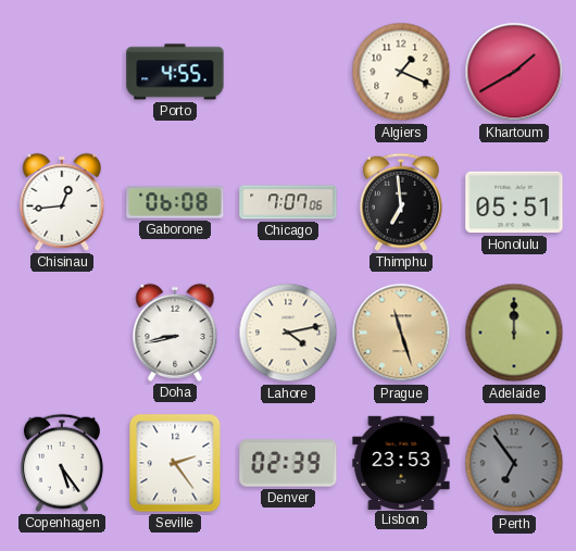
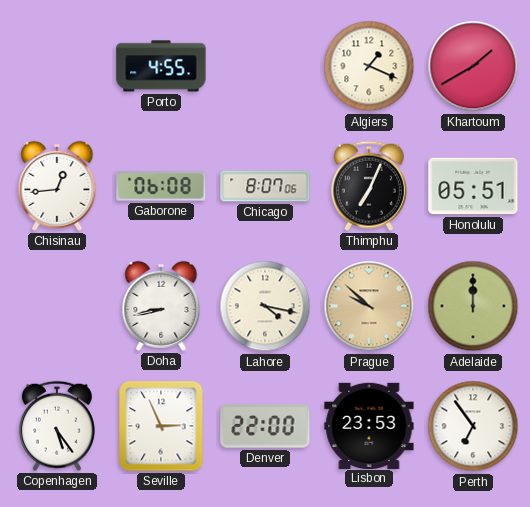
Chicago: 7:07 -> 8:07 (265, 186)
Thimphu: 6:59 -> 7:04 (369, 186)
Lahore: 4:13 -> 4:17 (265, 306)
Prague: 11:27 -> 9:52 (369, 306)
Seville: 2:24 -> 2:56 (161, 426)
Denver: 02:39 -> 22:00 (265, 426)
Perth dial: grey -> white (473, 426)
